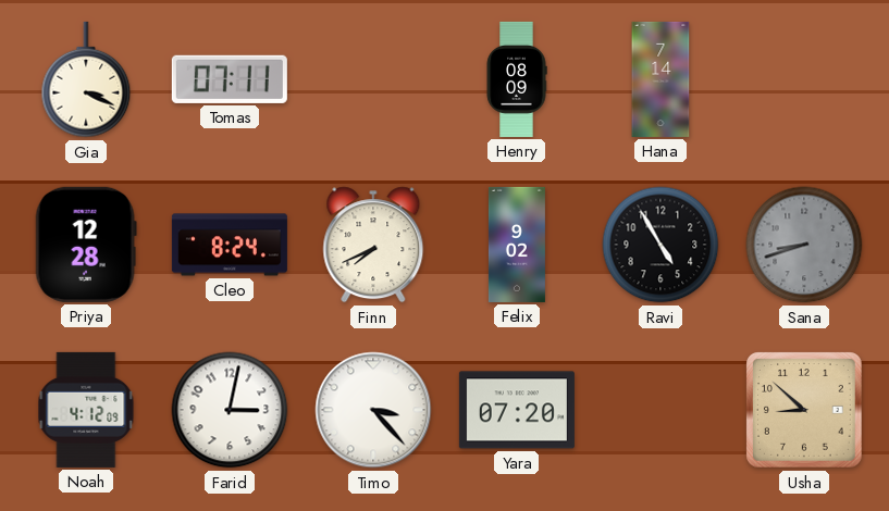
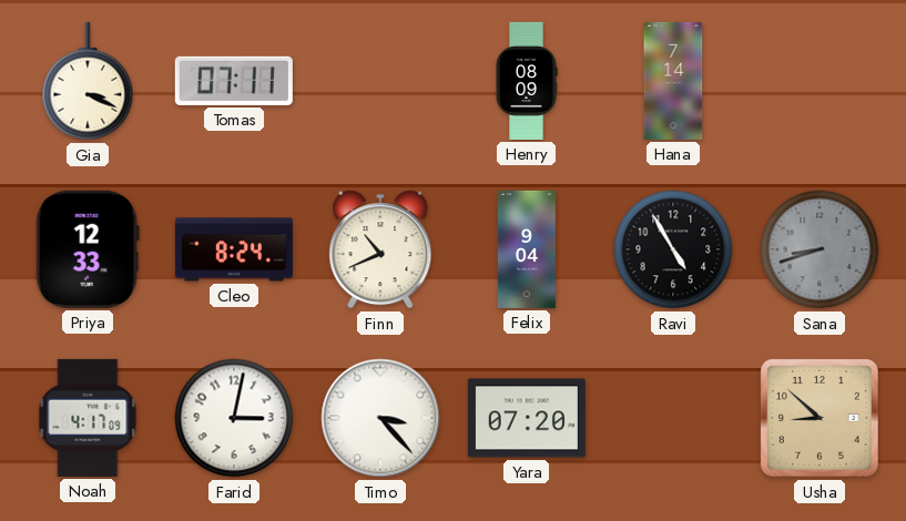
Priya: 12:28 -> 12:33 (88, 249)
Finn: 7:41 -> 10:41 (380, 249)
Felix: 9:02 -> 9:04 (527, 249)
Noah: 4:12 -> 4:17 (88, 418)
